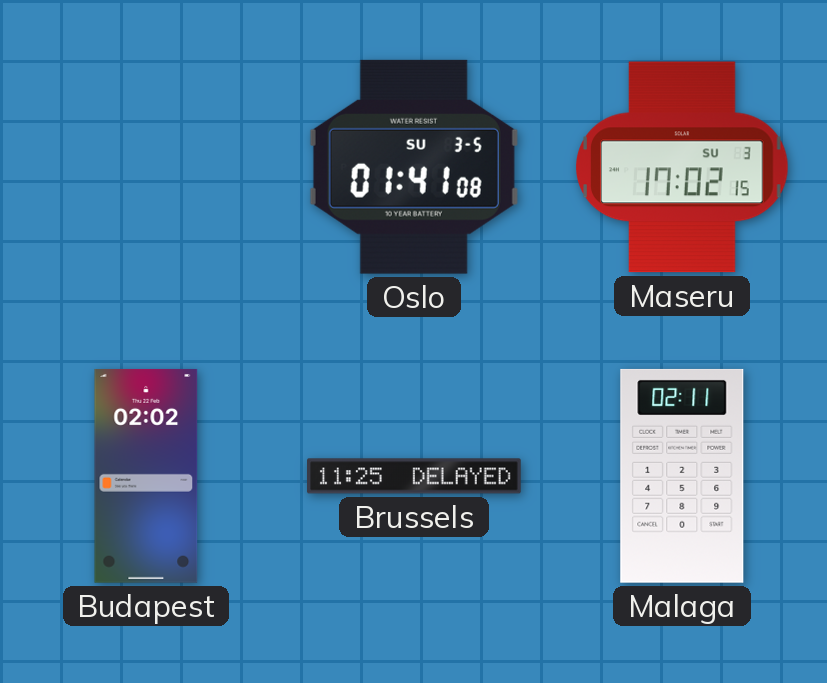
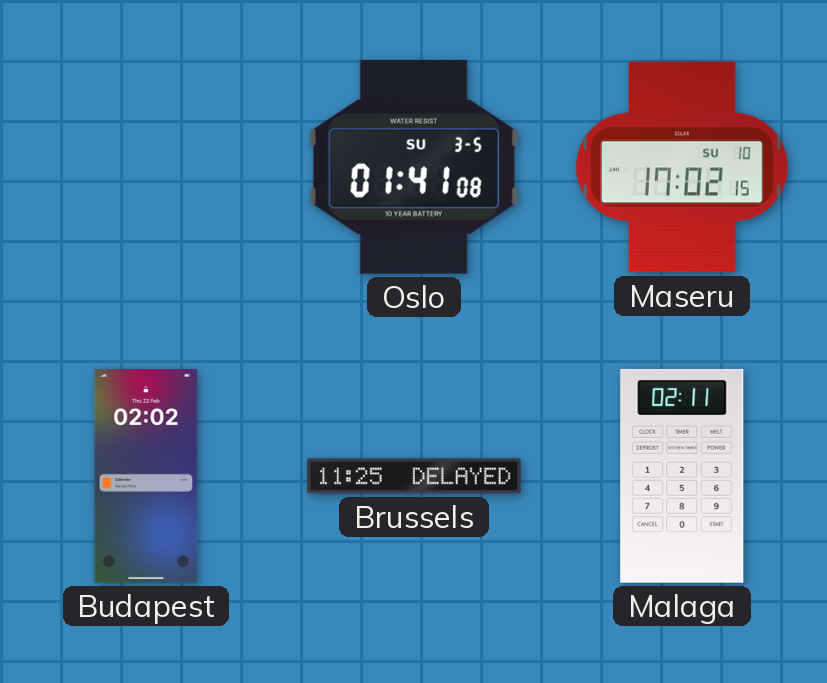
Maseru date: SU 3 -> SU 10 (683, 167)
